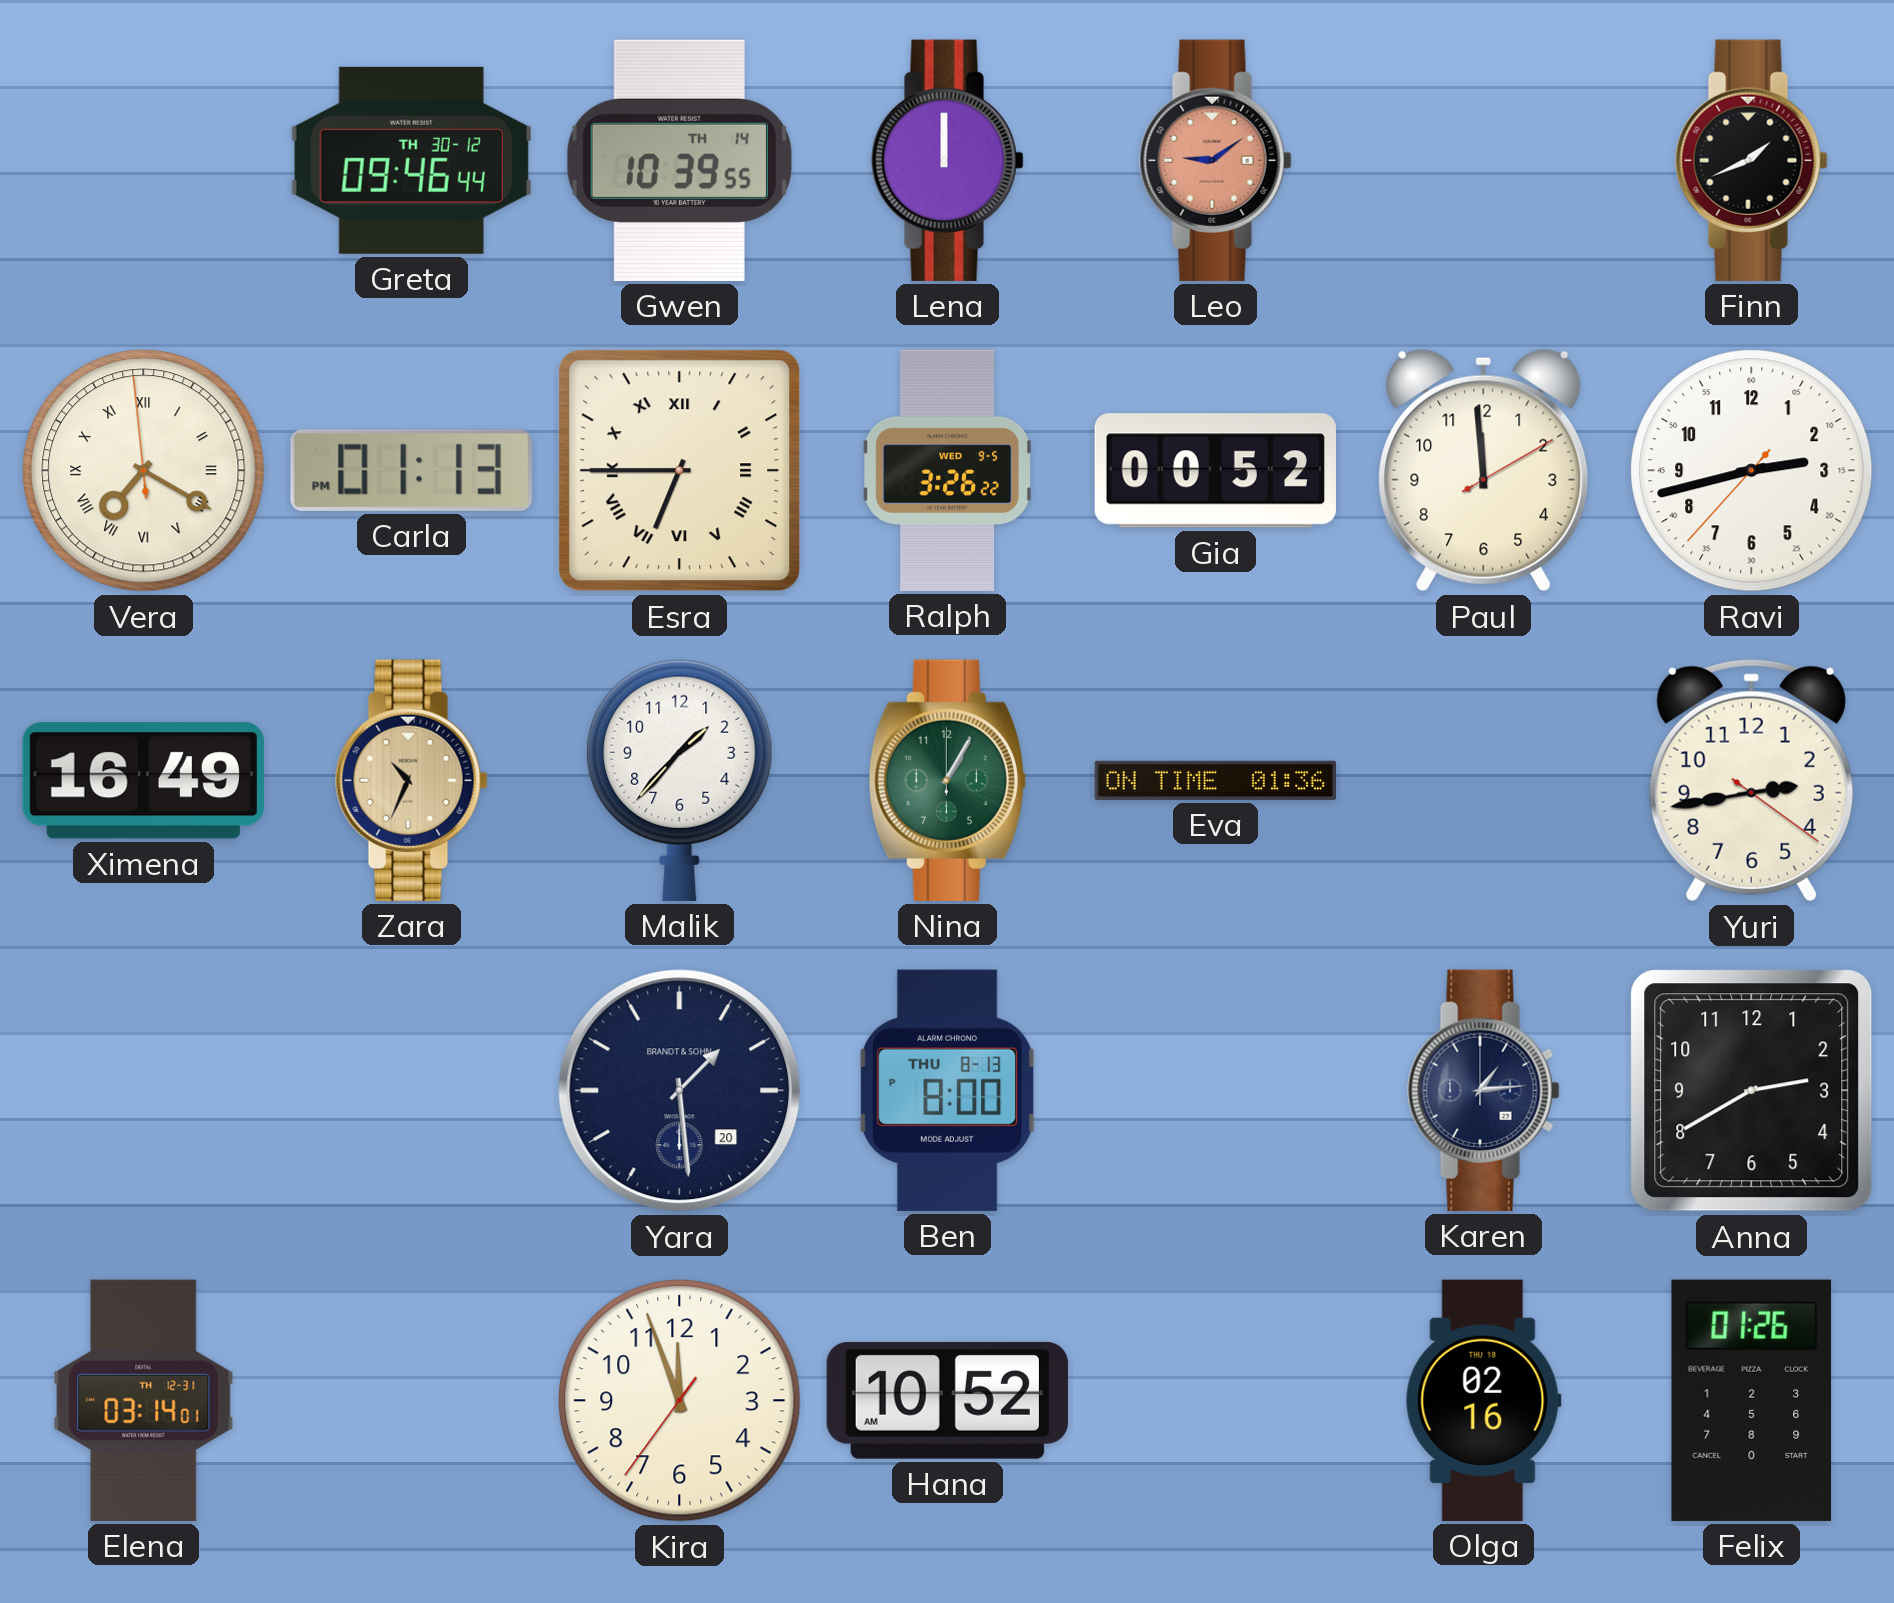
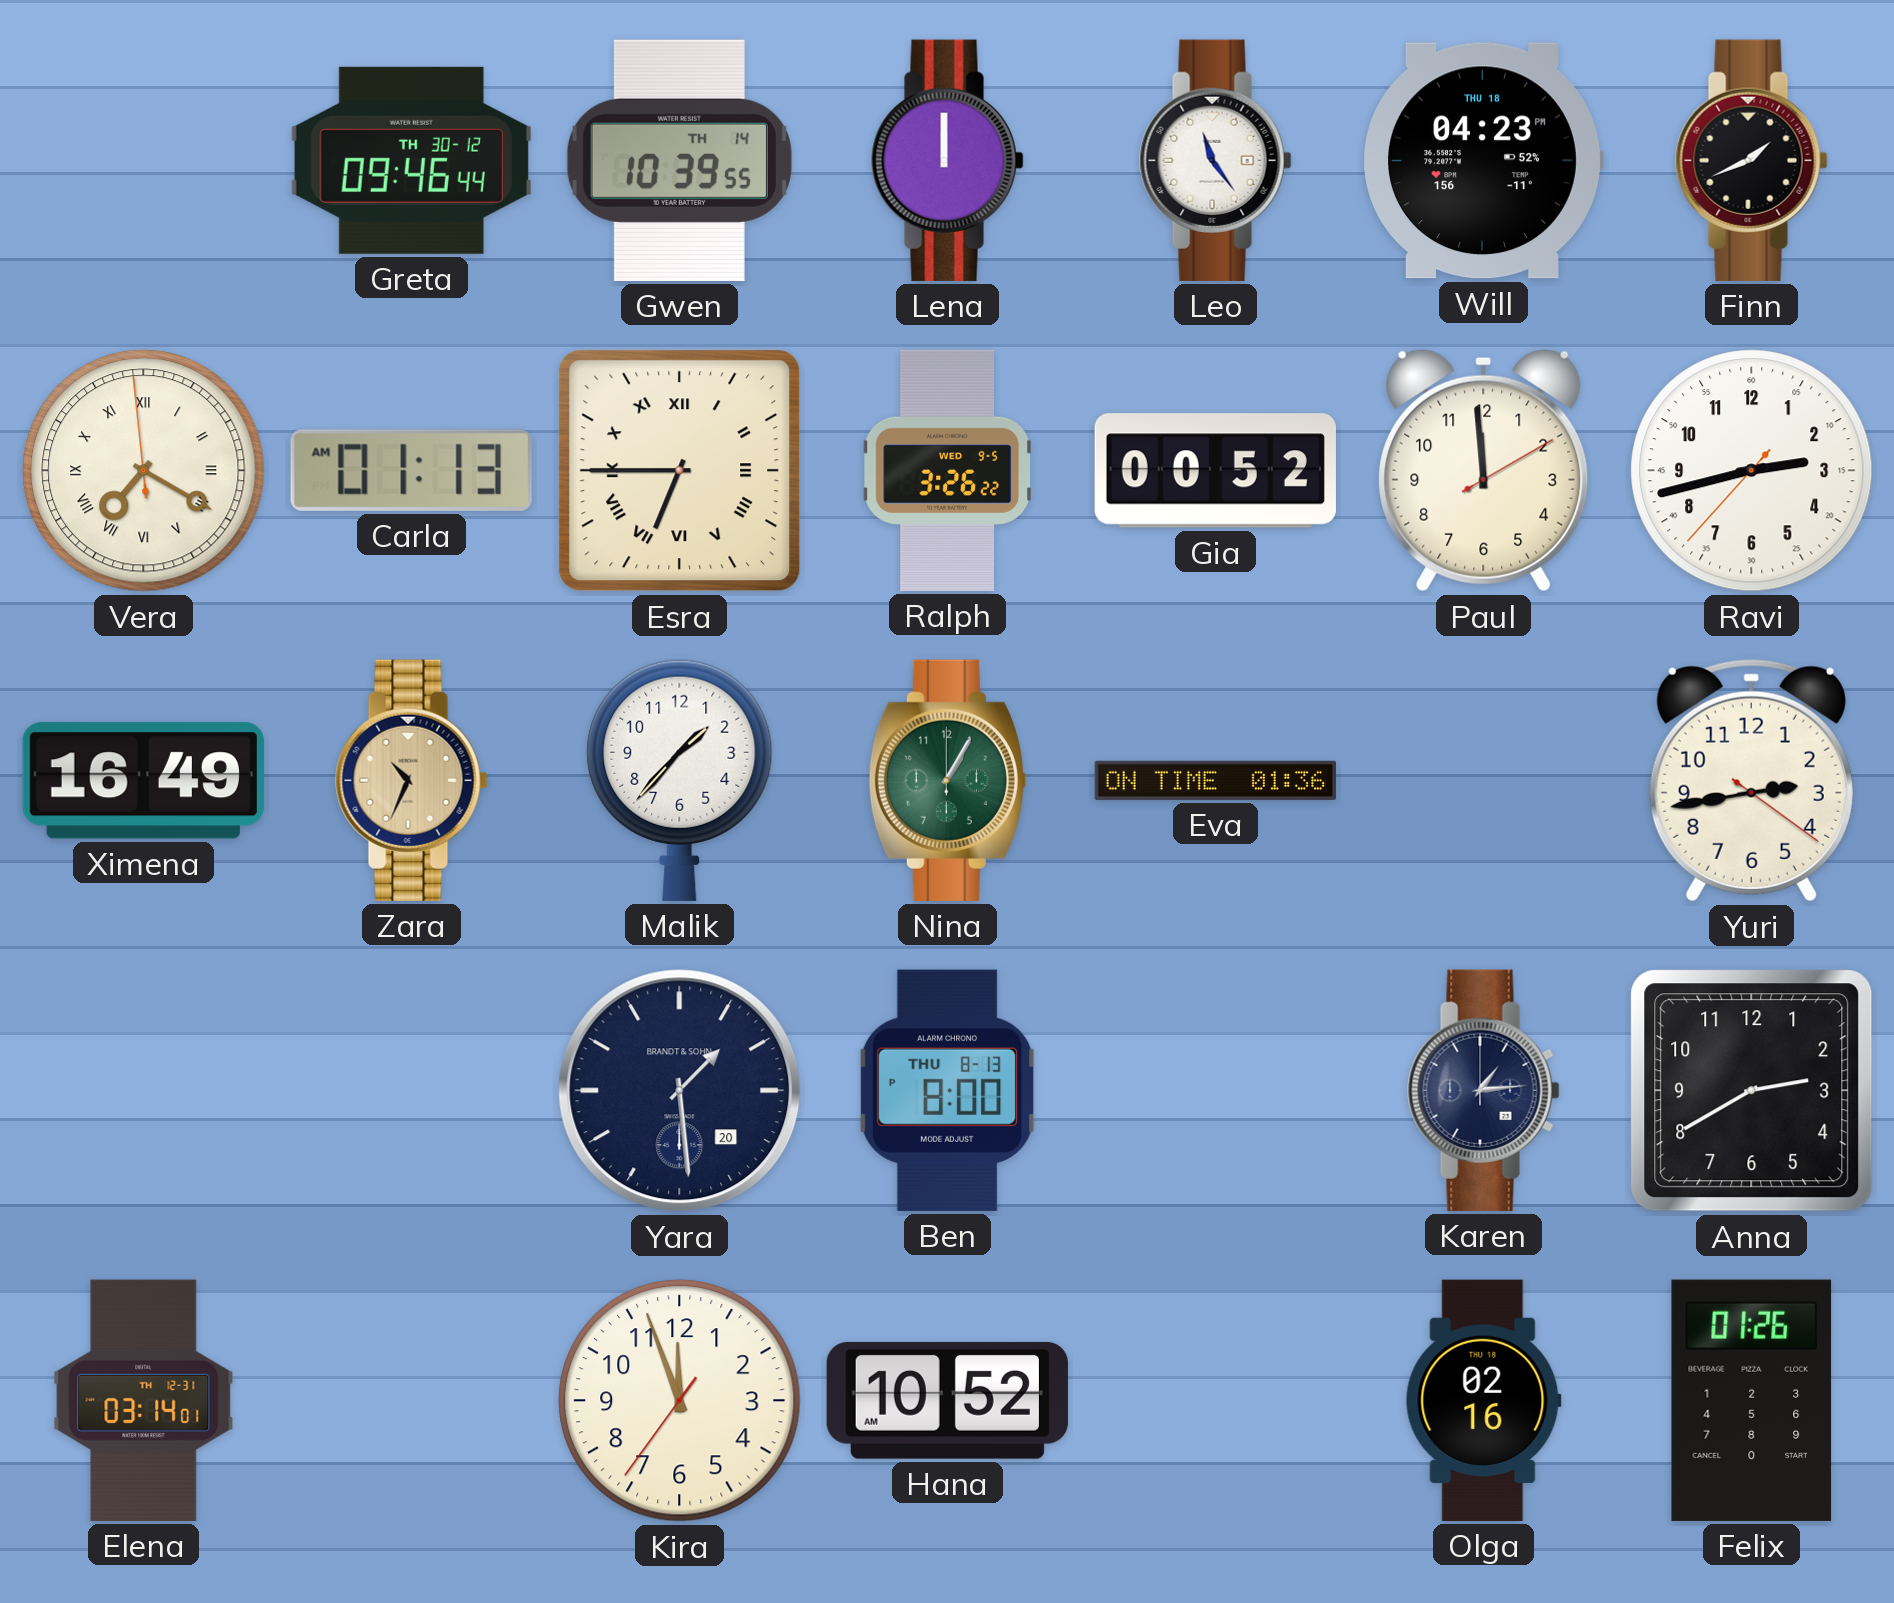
Leo: 9:09 -> 11:24 (1216, 160)
Leo dial: salmon -> white (1216, 160)
Will: none -> 04:23 (1483, 161)
Carla: 01:13 PM -> 01:13 AM (411, 470)
